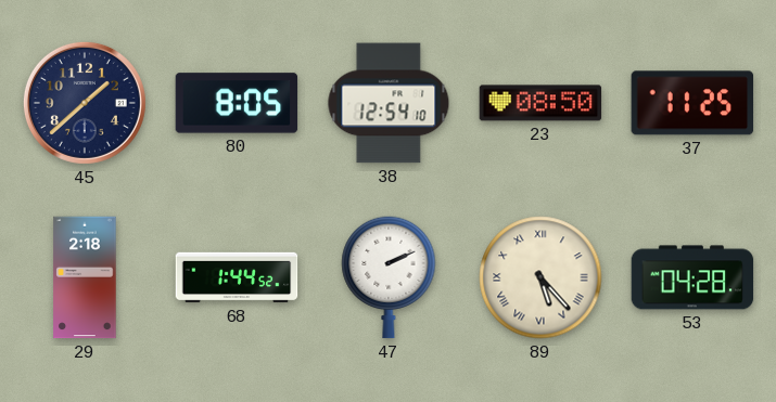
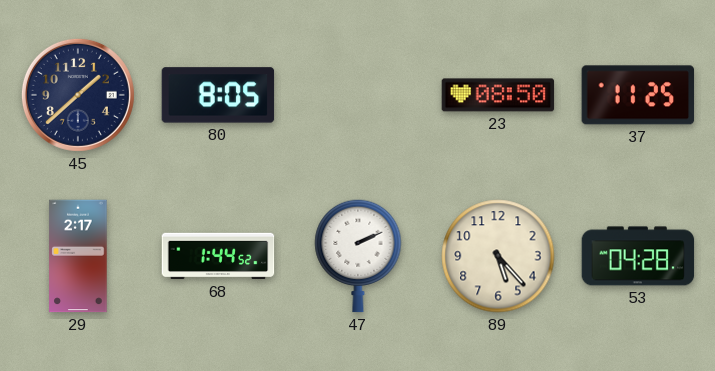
38: 12:54 -> none (389, 103)
29: 2:18 -> 2:17 (78, 256)
89 numerals: Roman -> Arabic (498, 256)
